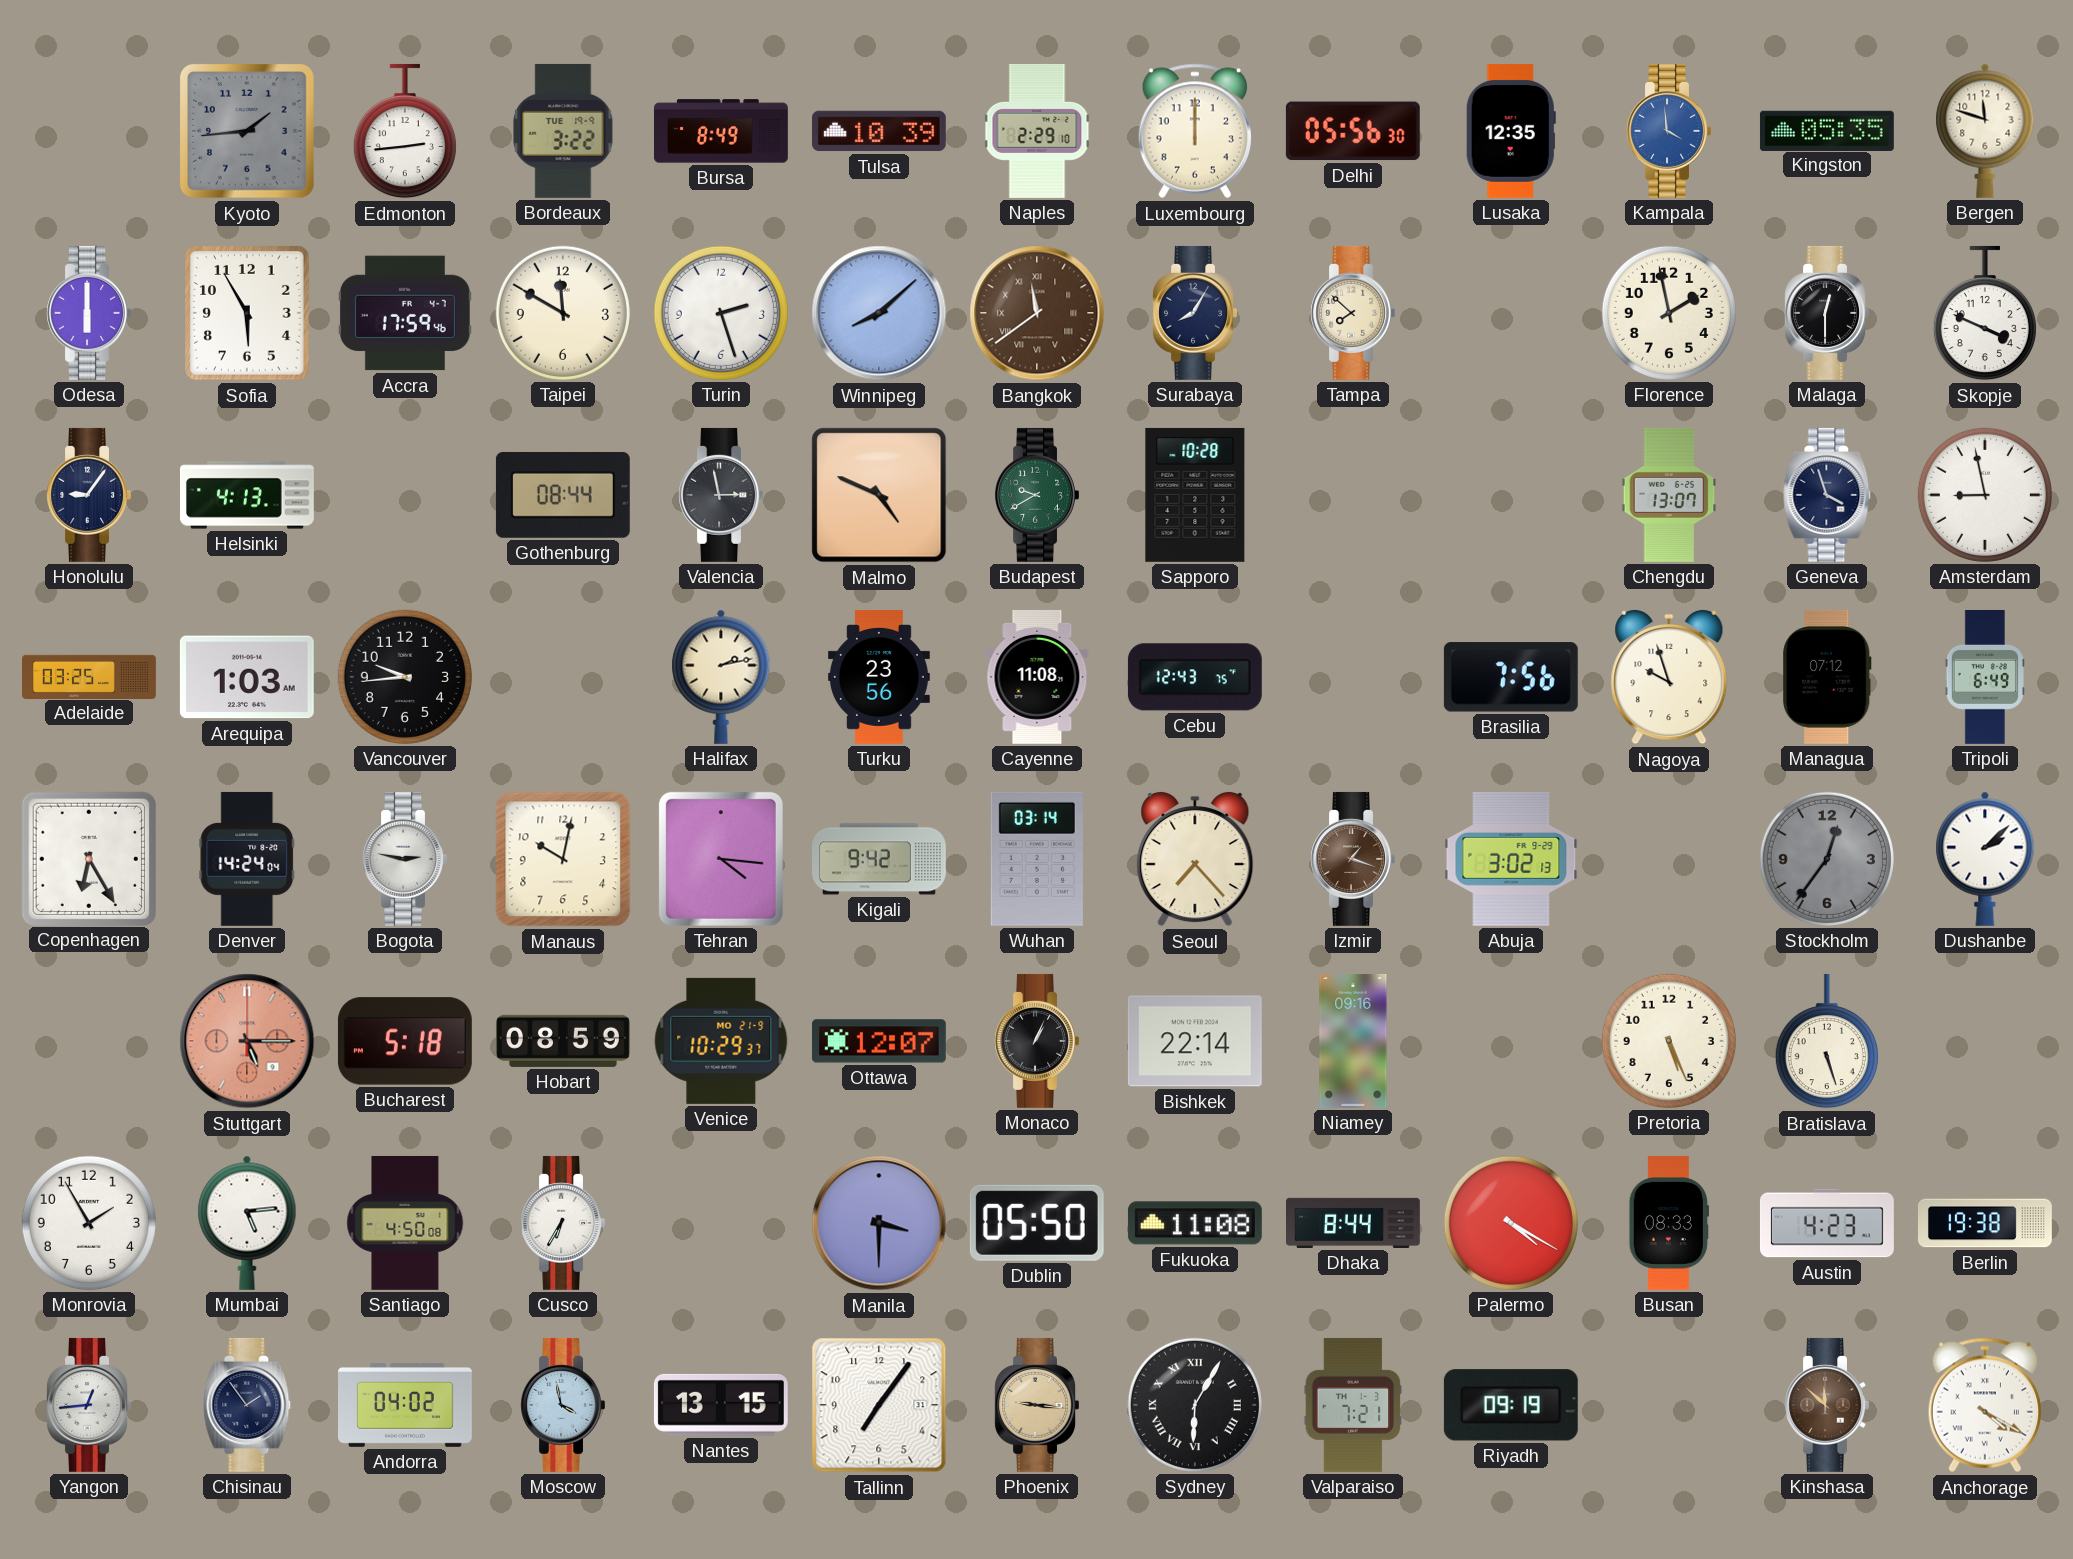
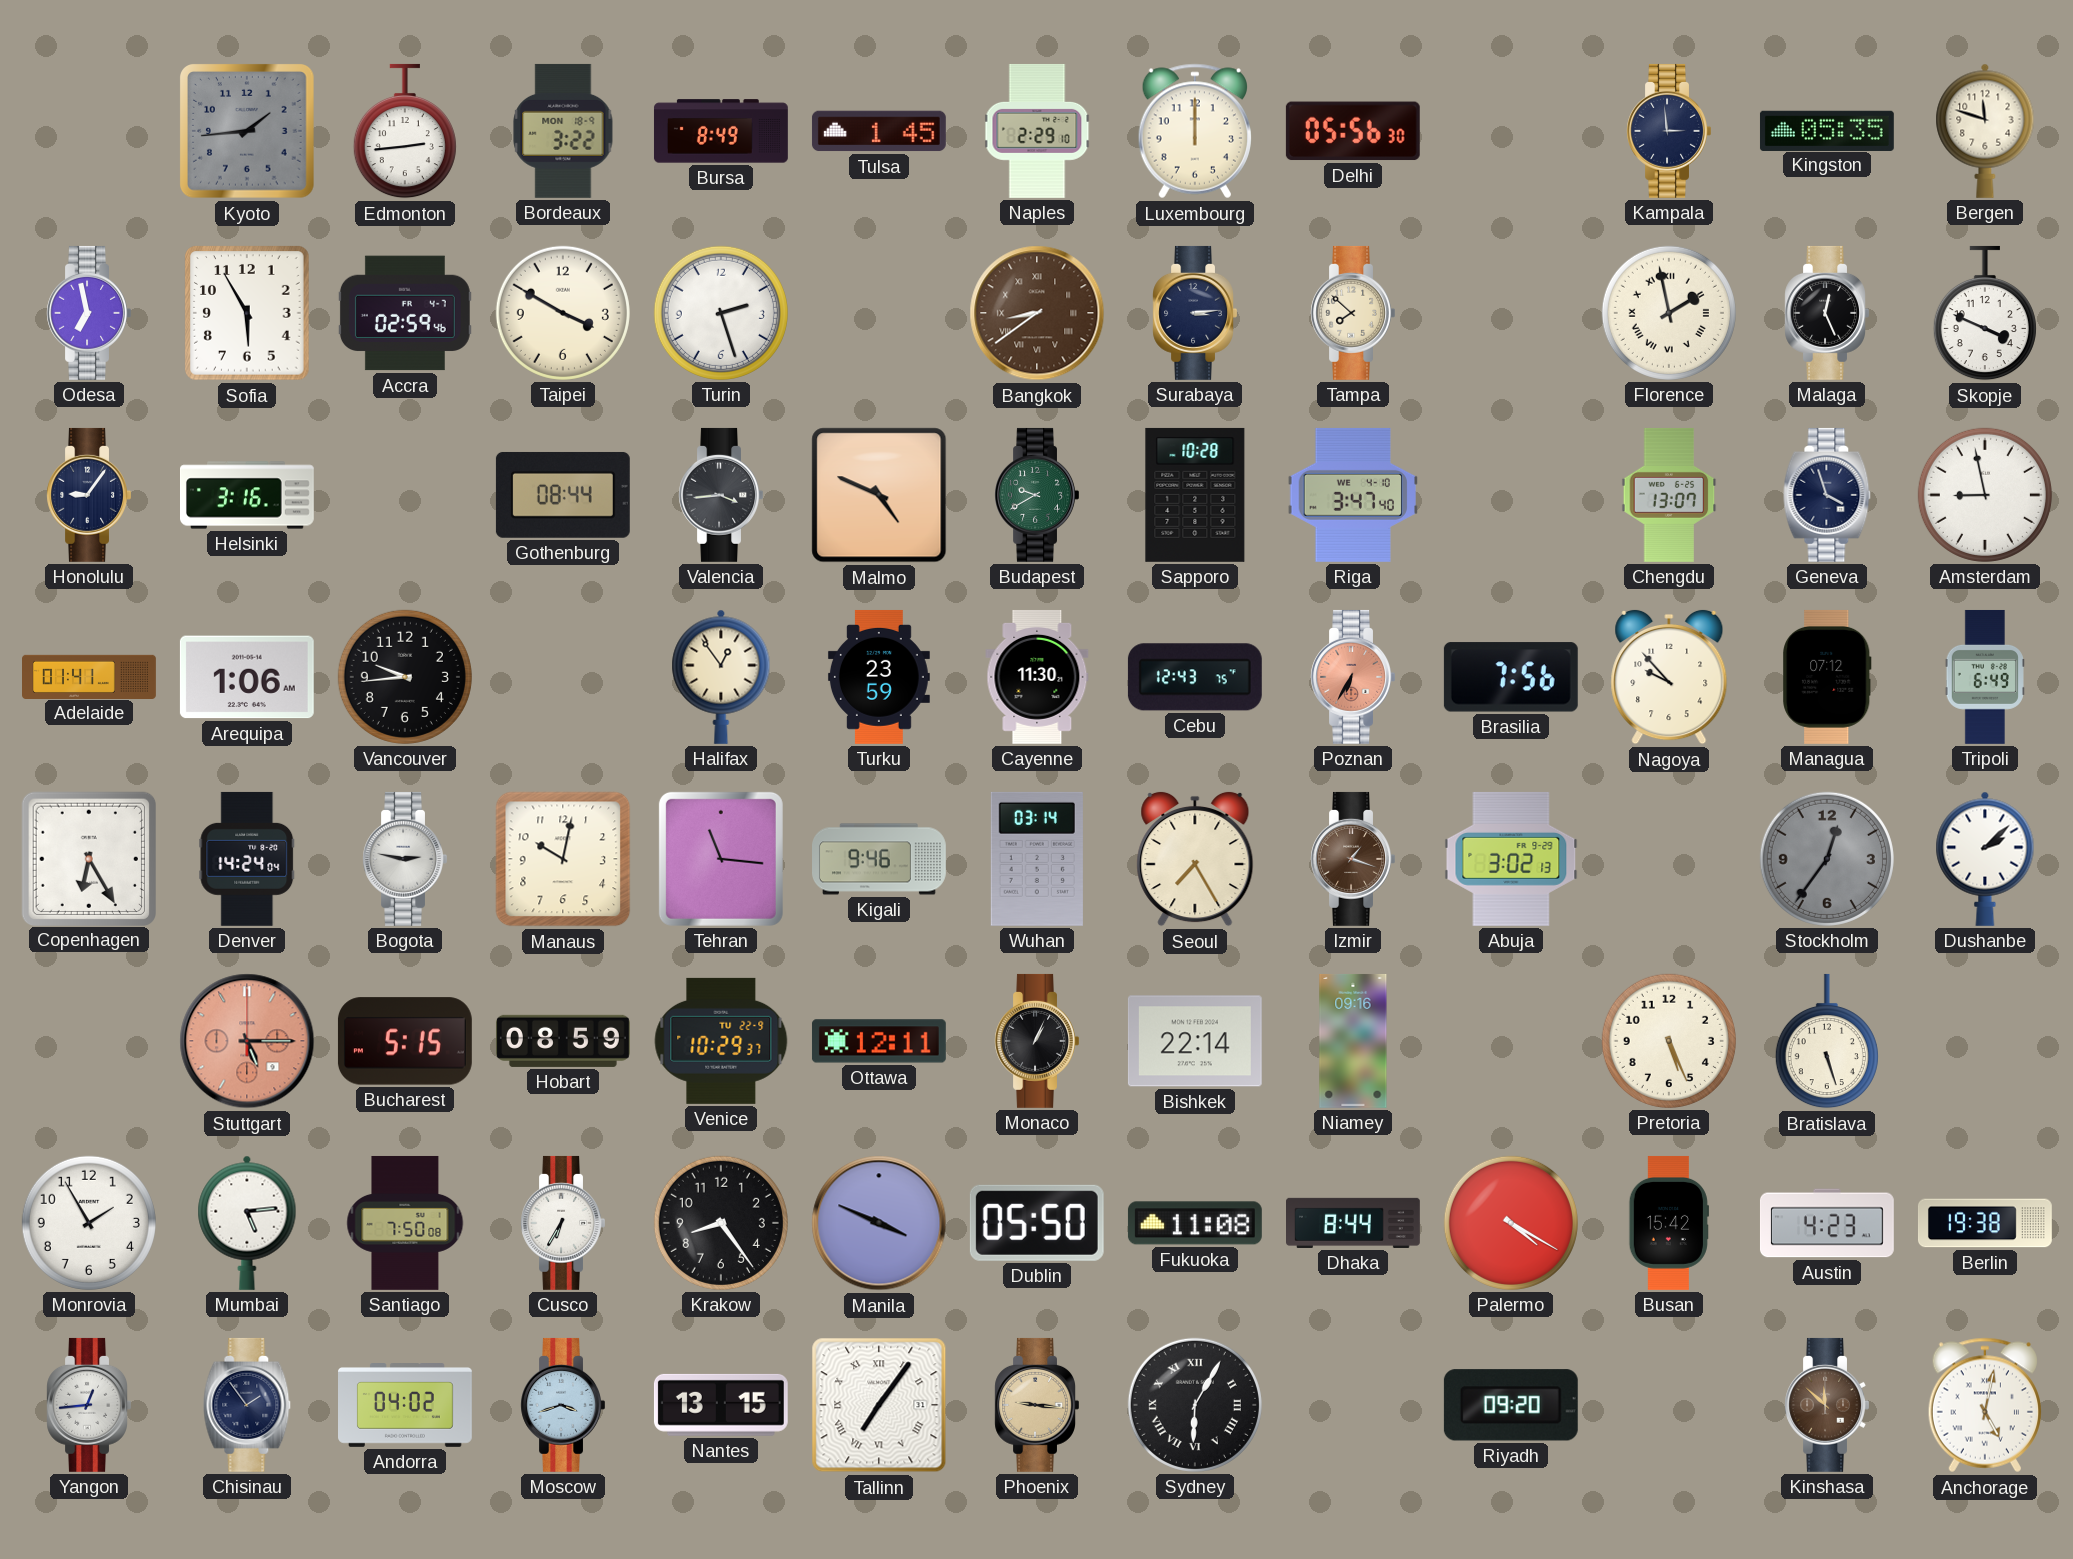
Bordeaux date: TUE 19-9 -> MON 18-9 (563, 131)
Tulsa: 10:39 -> 1:45 (879, 131)
Lusaka: 12:35 -> none (1511, 131)
Kampala: 3:59 -> 2:59 (1669, 131)
Kampala dial: blue -> navy (1669, 131)
Odesa: 6:00 -> 6:58 (89, 313)
Accra: 17:59 -> 02:59 (405, 313)
Taipei: 11:50 -> 3:50 (563, 313)
Winnipeg: 8:08 -> none (879, 313)
Bangkok: 11:39 -> 8:39 (1037, 313)
Surabaya: 8:05 -> 3:14 (1195, 313)
Florence numerals: Arabic -> Roman (1669, 313)
Malaga: 12:30 -> 12:26 (1827, 313)
Helsinki: 4:13 -> 3:16 (248, 495)
Valencia: 2:58 -> 3:44 (721, 495)
Riga: none -> 3:47 (1352, 495)
Adelaide: 03:25 -> 01:41 (90, 676)
Arequipa: 1:03 -> 1:06 (247, 677)
Halifax: 2:13 -> 12:54 (721, 677)
Turku: 23:56 -> 23:59 (879, 677)
Cayenne: 11:08 -> 11:30 (1037, 677)
Poznan: none -> 6:35 (1353, 677)
Nagoya: 9:57 -> 9:53 (1669, 677)
Tehran: 4:16 -> 11:16 (721, 859)
Kigali: 9:42 -> 9:46 (880, 859)
Seoul: 7:23 -> 7:25 (1195, 859)
Bucharest: 5:18 -> 5:15 (405, 1041)
Venice date: MO 21-9 -> TU 22-9 (721, 1041)
Ottawa: 12:07 -> 12:11 (879, 1041)
Santiago: 4:50 -> 7:50 (405, 1223)
Krakow: none -> 8:24 (721, 1223)
Manila: 3:30 -> 3:49 (879, 1223)
Busan: 08:33 -> 15:42 (1669, 1223)
Moscow: 3:58 -> 3:42 (563, 1405)
Tallinn numerals: Arabic -> Roman (879, 1405)
Valparaiso: 7:21 -> none (1353, 1405)
Riyadh: 09:19 -> 09:20 (1511, 1405)
Anchorage: 4:20 -> 5:02 (1984, 1405)
